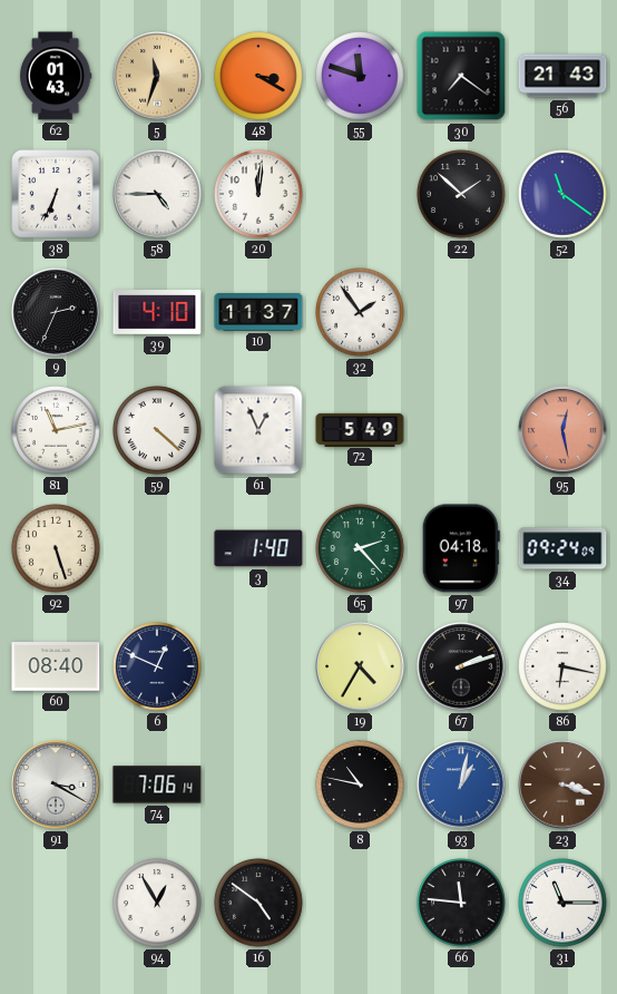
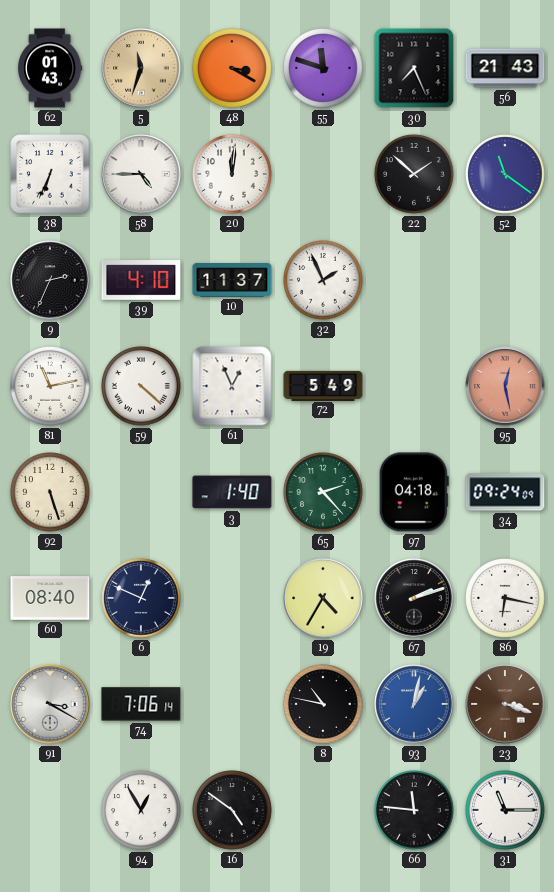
30: 7:21 -> 7:26 (414, 68)
32: 1:54 -> 1:56 (323, 280)
